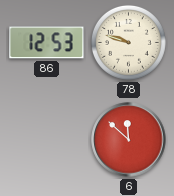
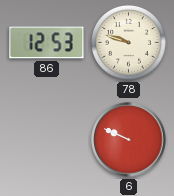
6: 11:52 -> 9:49 (129, 140)
